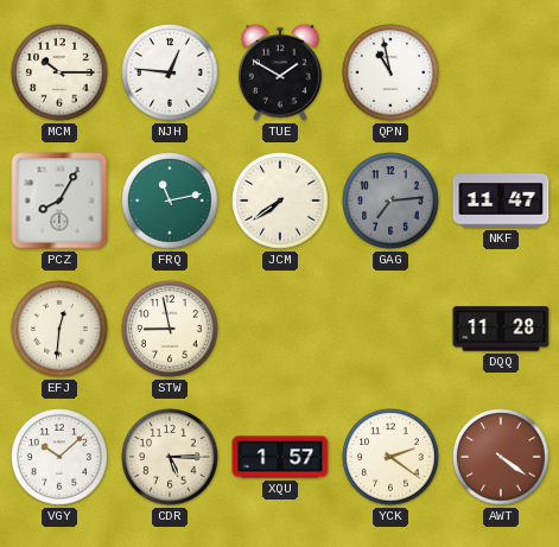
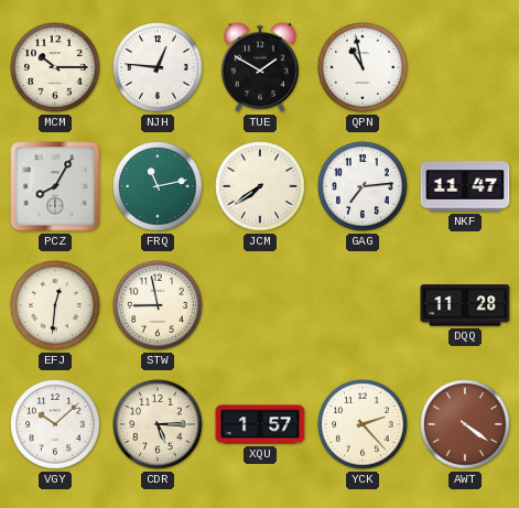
GAG dial: grey -> white (363, 186)
YCK: 2:21 -> 2:23 (363, 424)
